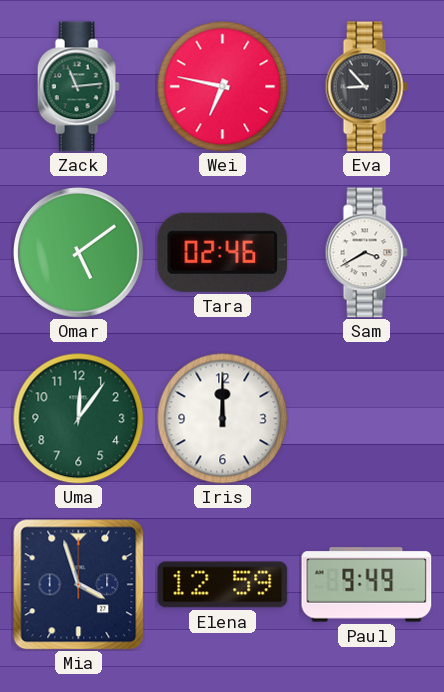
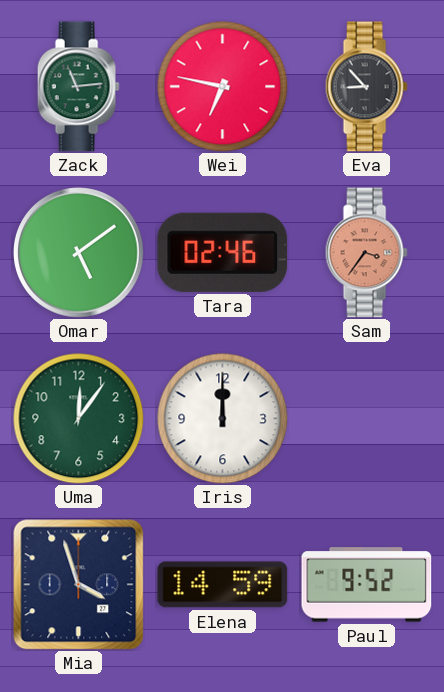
Sam: 3:40 -> 3:36 (366, 253)
Sam dial: white -> salmon (366, 253)
Elena: 12:59 -> 14:59 (223, 585)
Paul: 9:49 -> 9:52 (367, 585)
